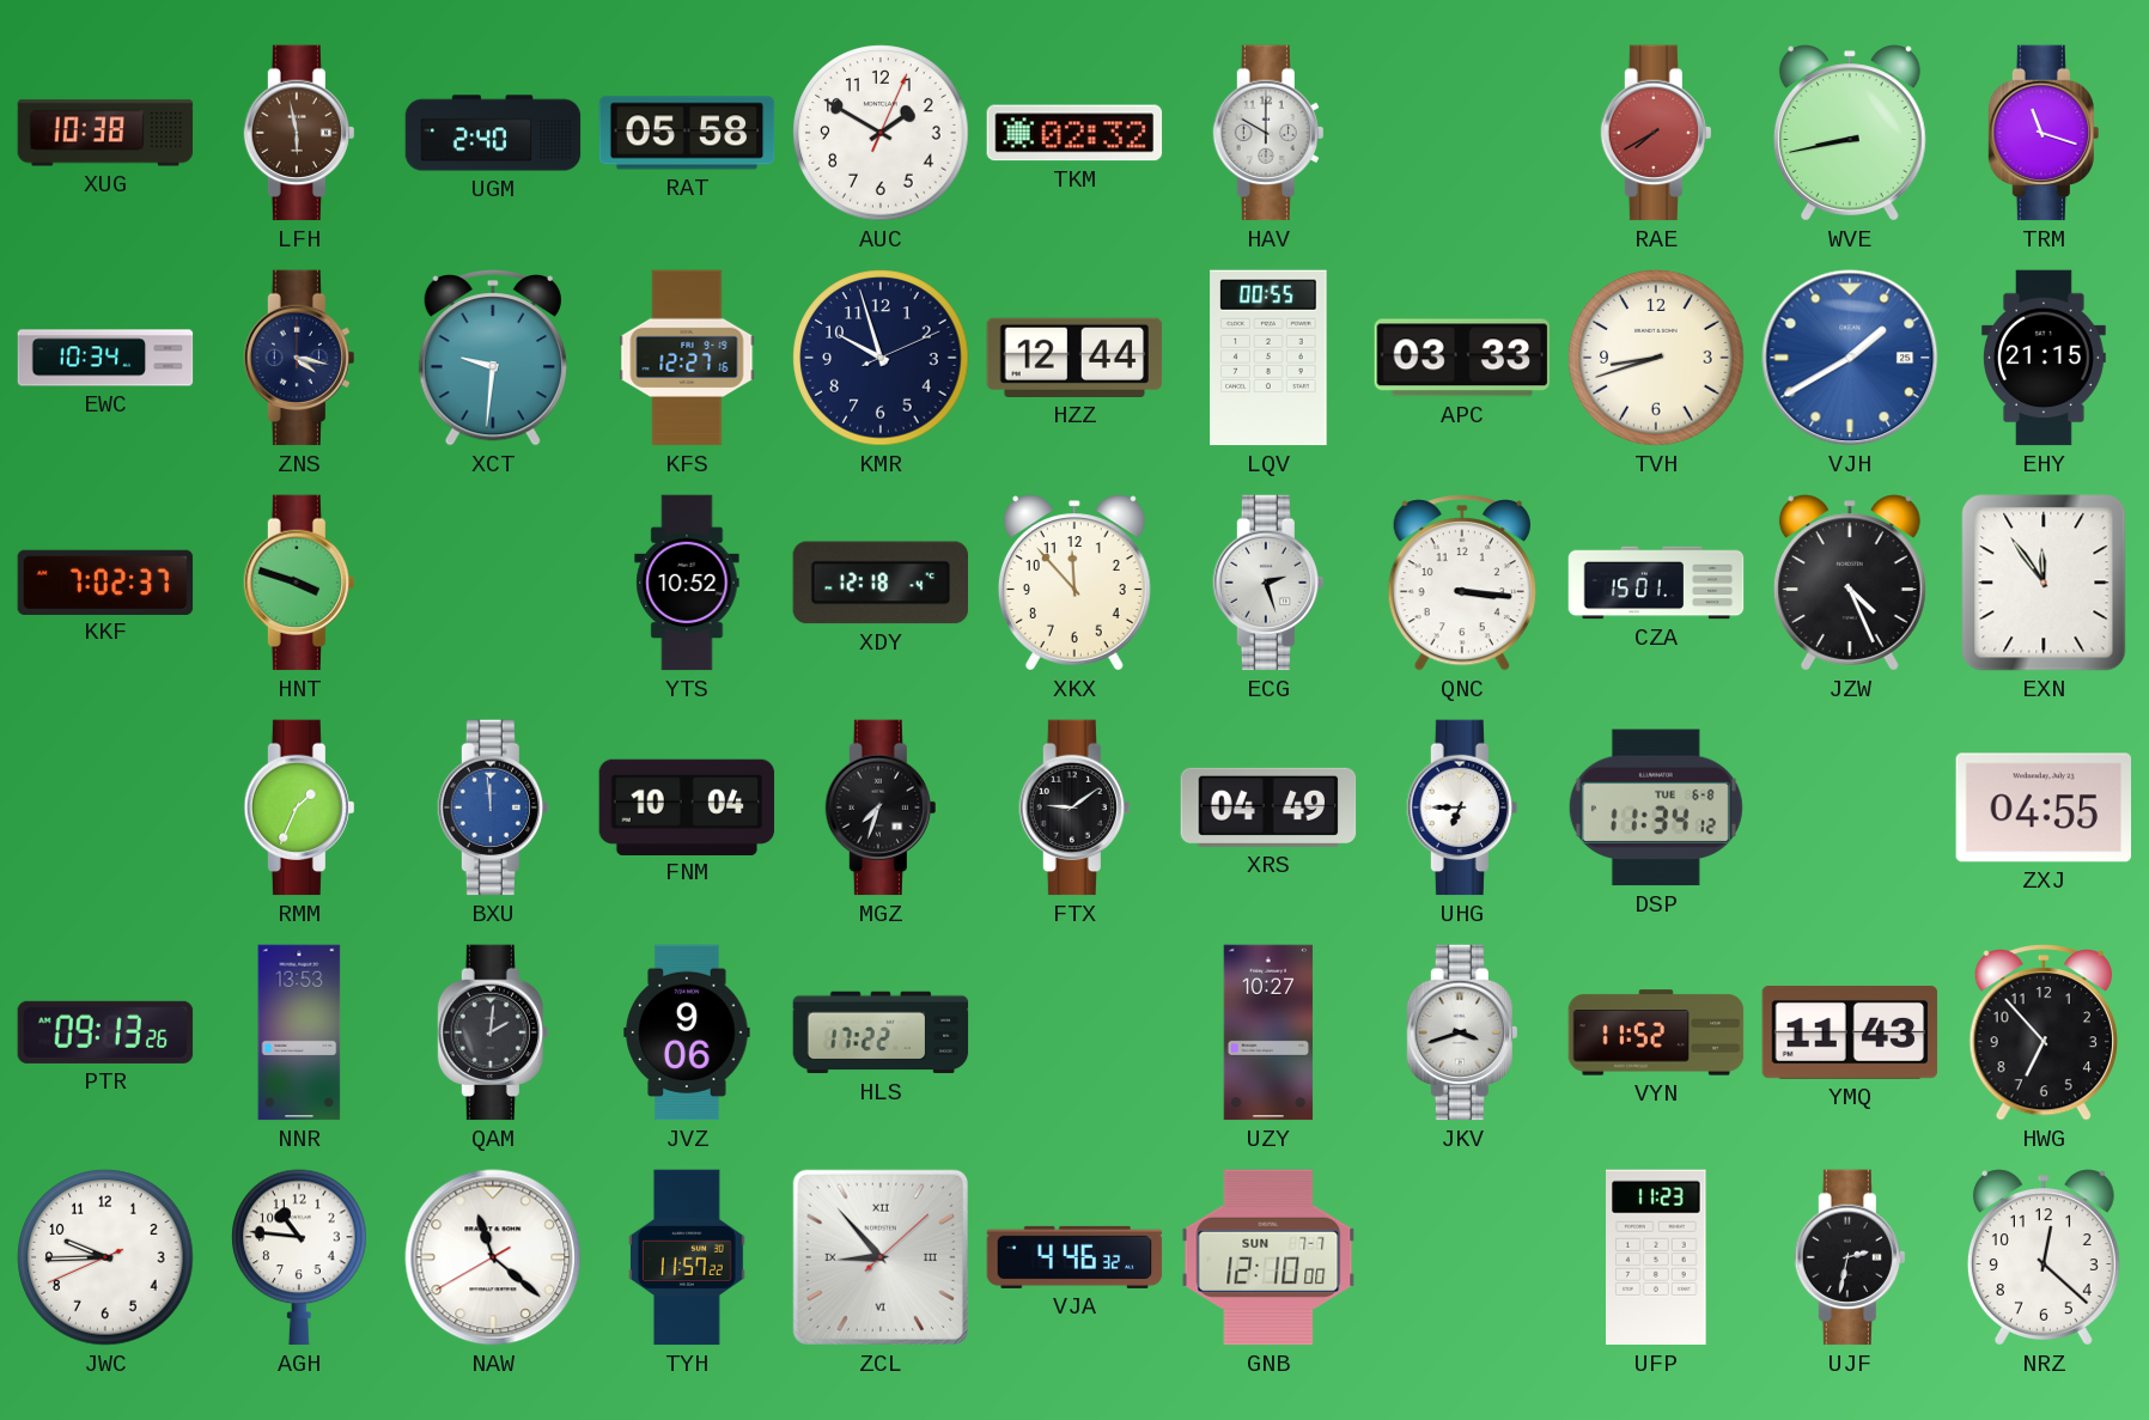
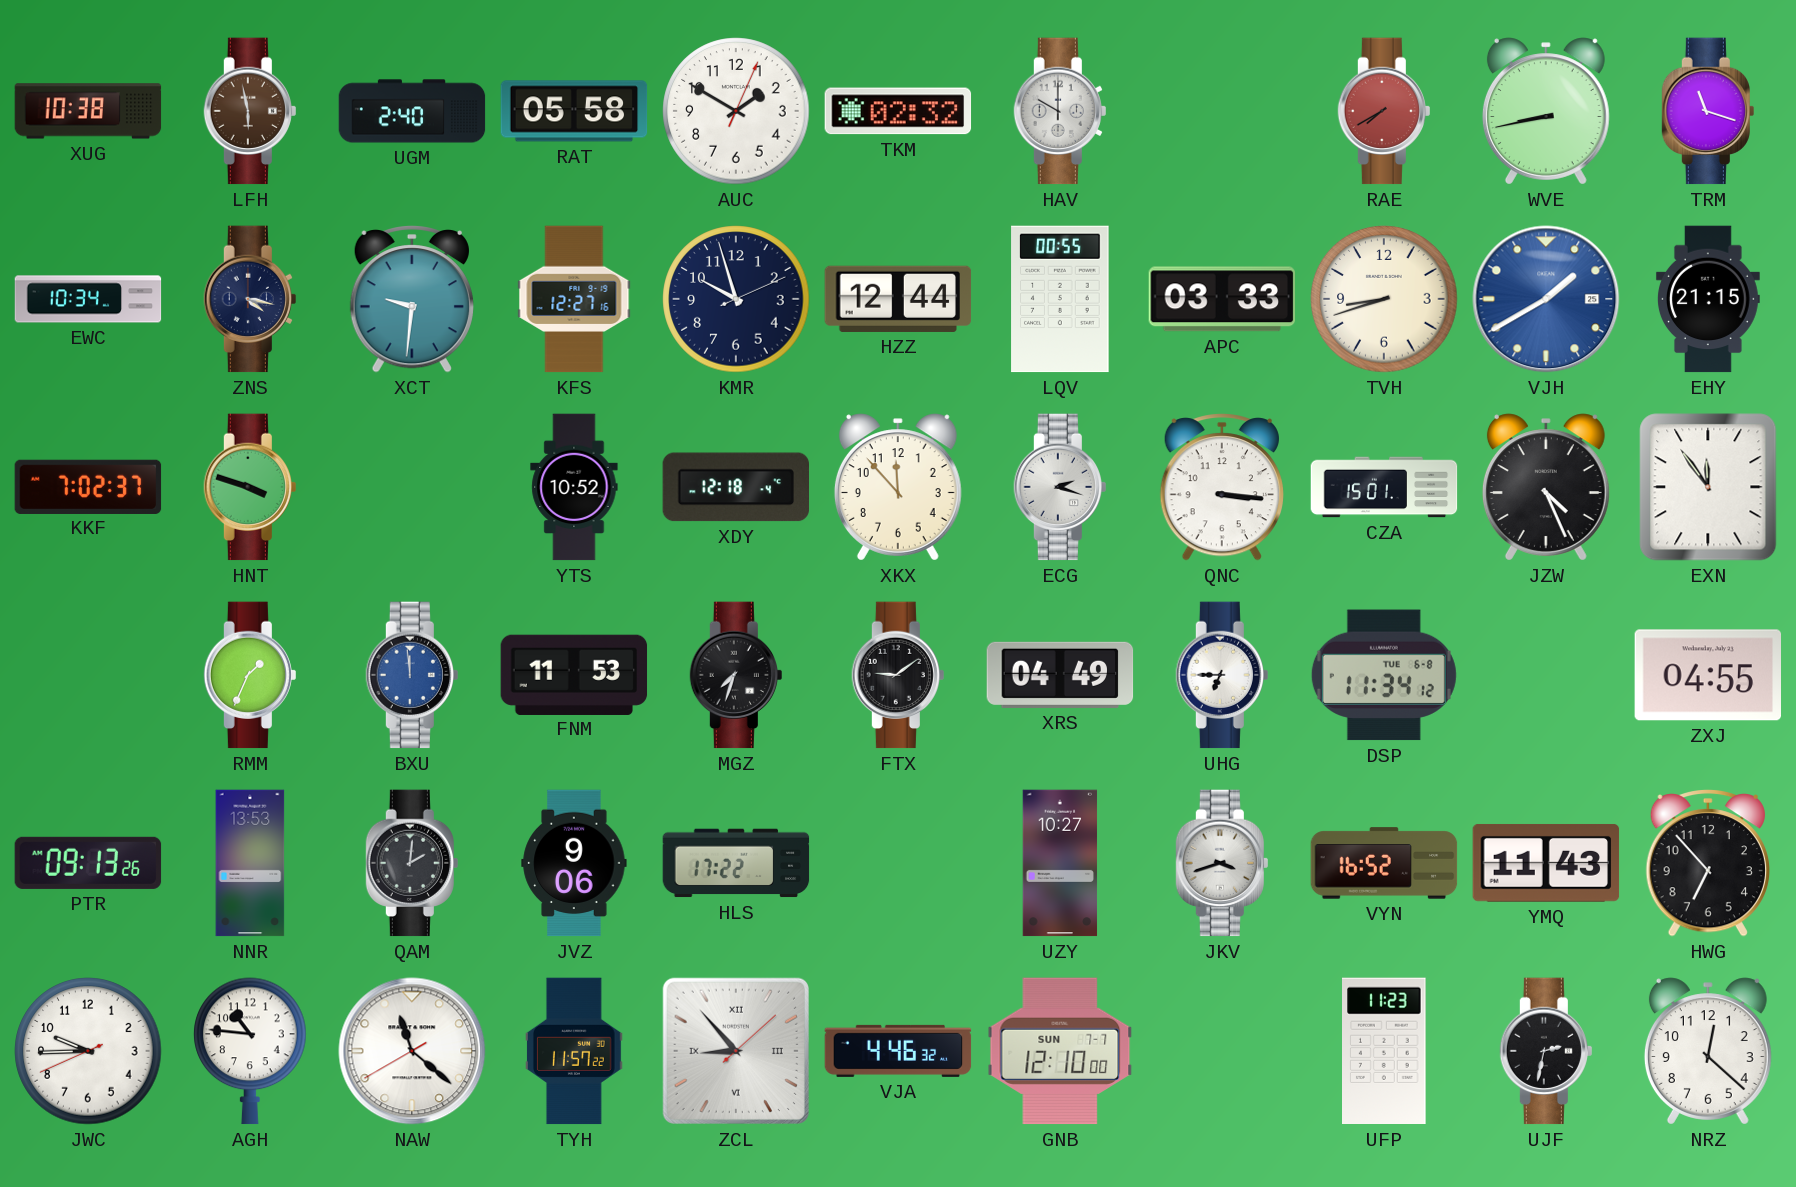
ECG: 2:27 -> 2:18 (1059, 487)
FNM: 10:04 -> 11:53 (574, 674)
VYN: 11:52 -> 16:52 (1384, 863)
